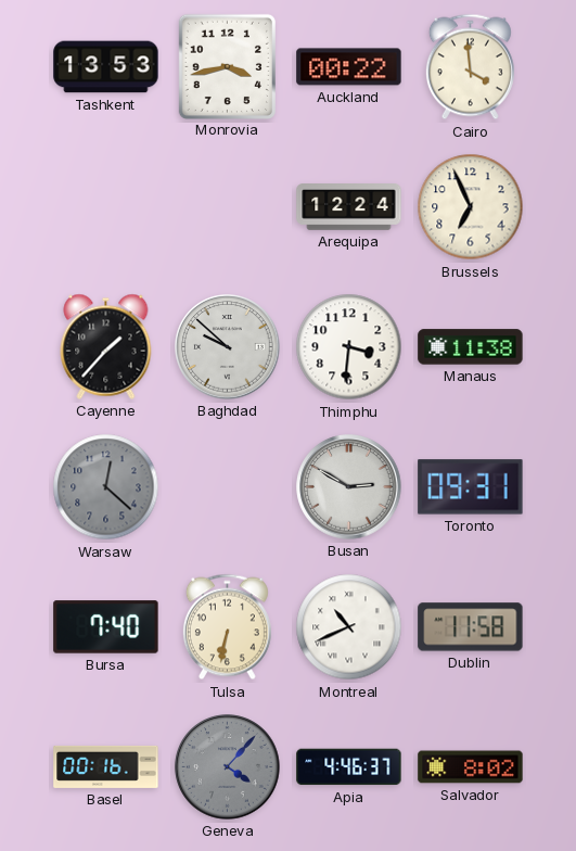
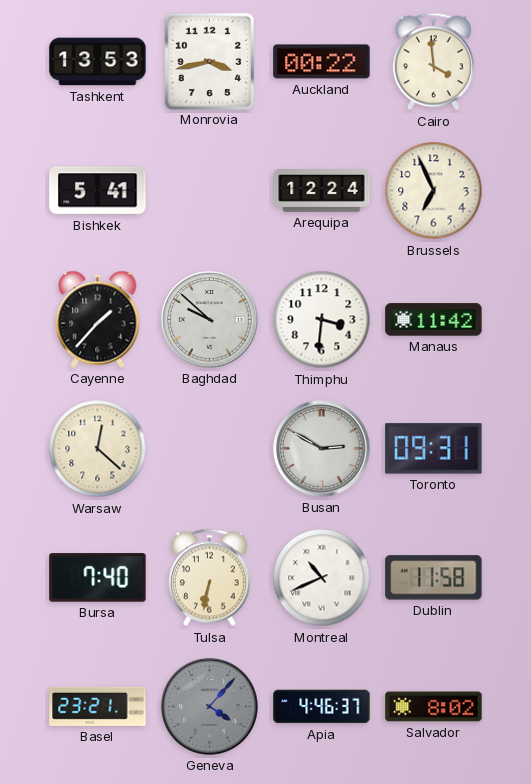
Bishkek: none -> 5:41 (98, 191)
Manaus: 11:38 -> 11:42 (434, 320)
Warsaw dial: grey -> cream (98, 449)
Basel: 00:16 -> 23:21 (98, 706)
